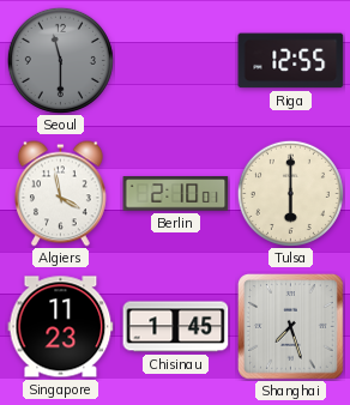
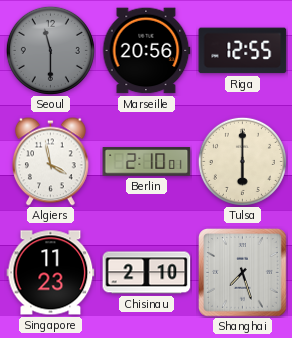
Marseille: none -> 20:56 (146, 51)
Chisinau: 1:45 -> 2:10 (147, 273)
